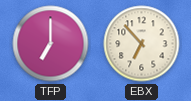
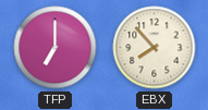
EBX: 6:53 -> 7:53 (155, 48)
